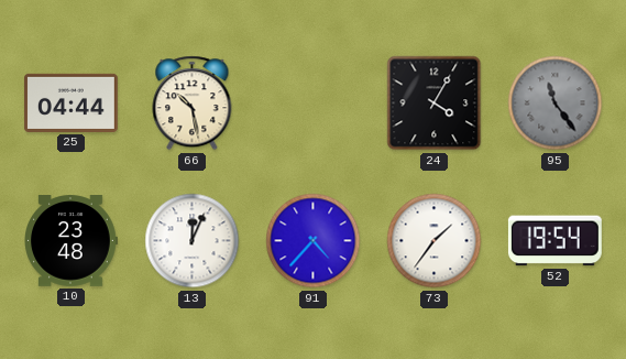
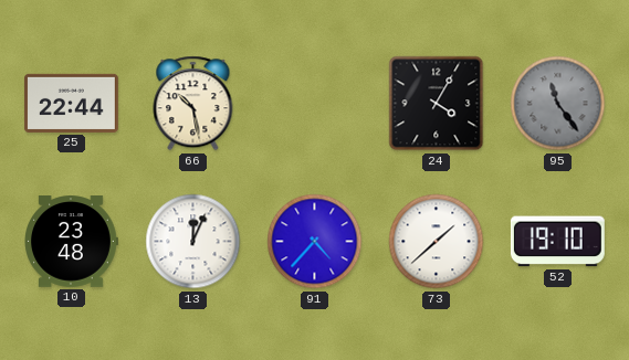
25: 04:44 -> 22:44 (71, 103)
73: 1:36 -> 1:38 (437, 242)
52: 19:54 -> 19:10 (557, 242)
